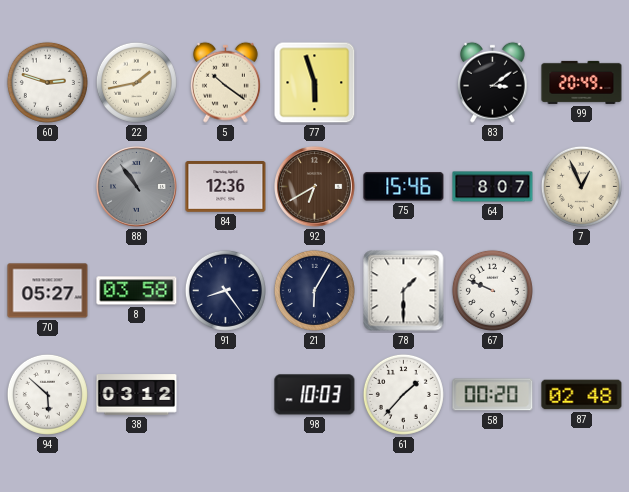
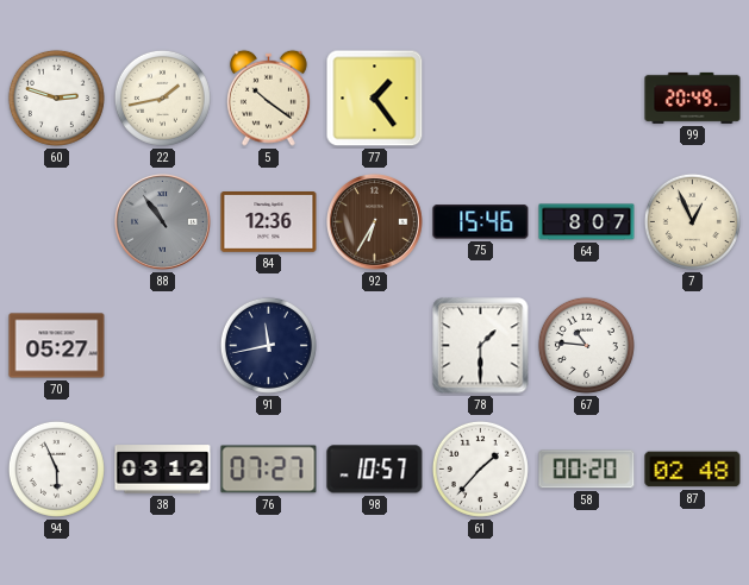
77: 5:57 -> 1:24 (375, 99)
83: 3:09 -> none (492, 82)
92: 6:40 -> 6:35 (375, 222)
8: 03:58 -> none (137, 291)
91: 8:24 -> 11:43 (268, 345)
21: 6:05 -> none (314, 290)
67: 9:49 -> 10:46 (586, 345)
94: 5:52 -> 5:56 (56, 468)
76: none -> 07:27 (269, 470)
98: 10:03 -> 10:57 (375, 470)
